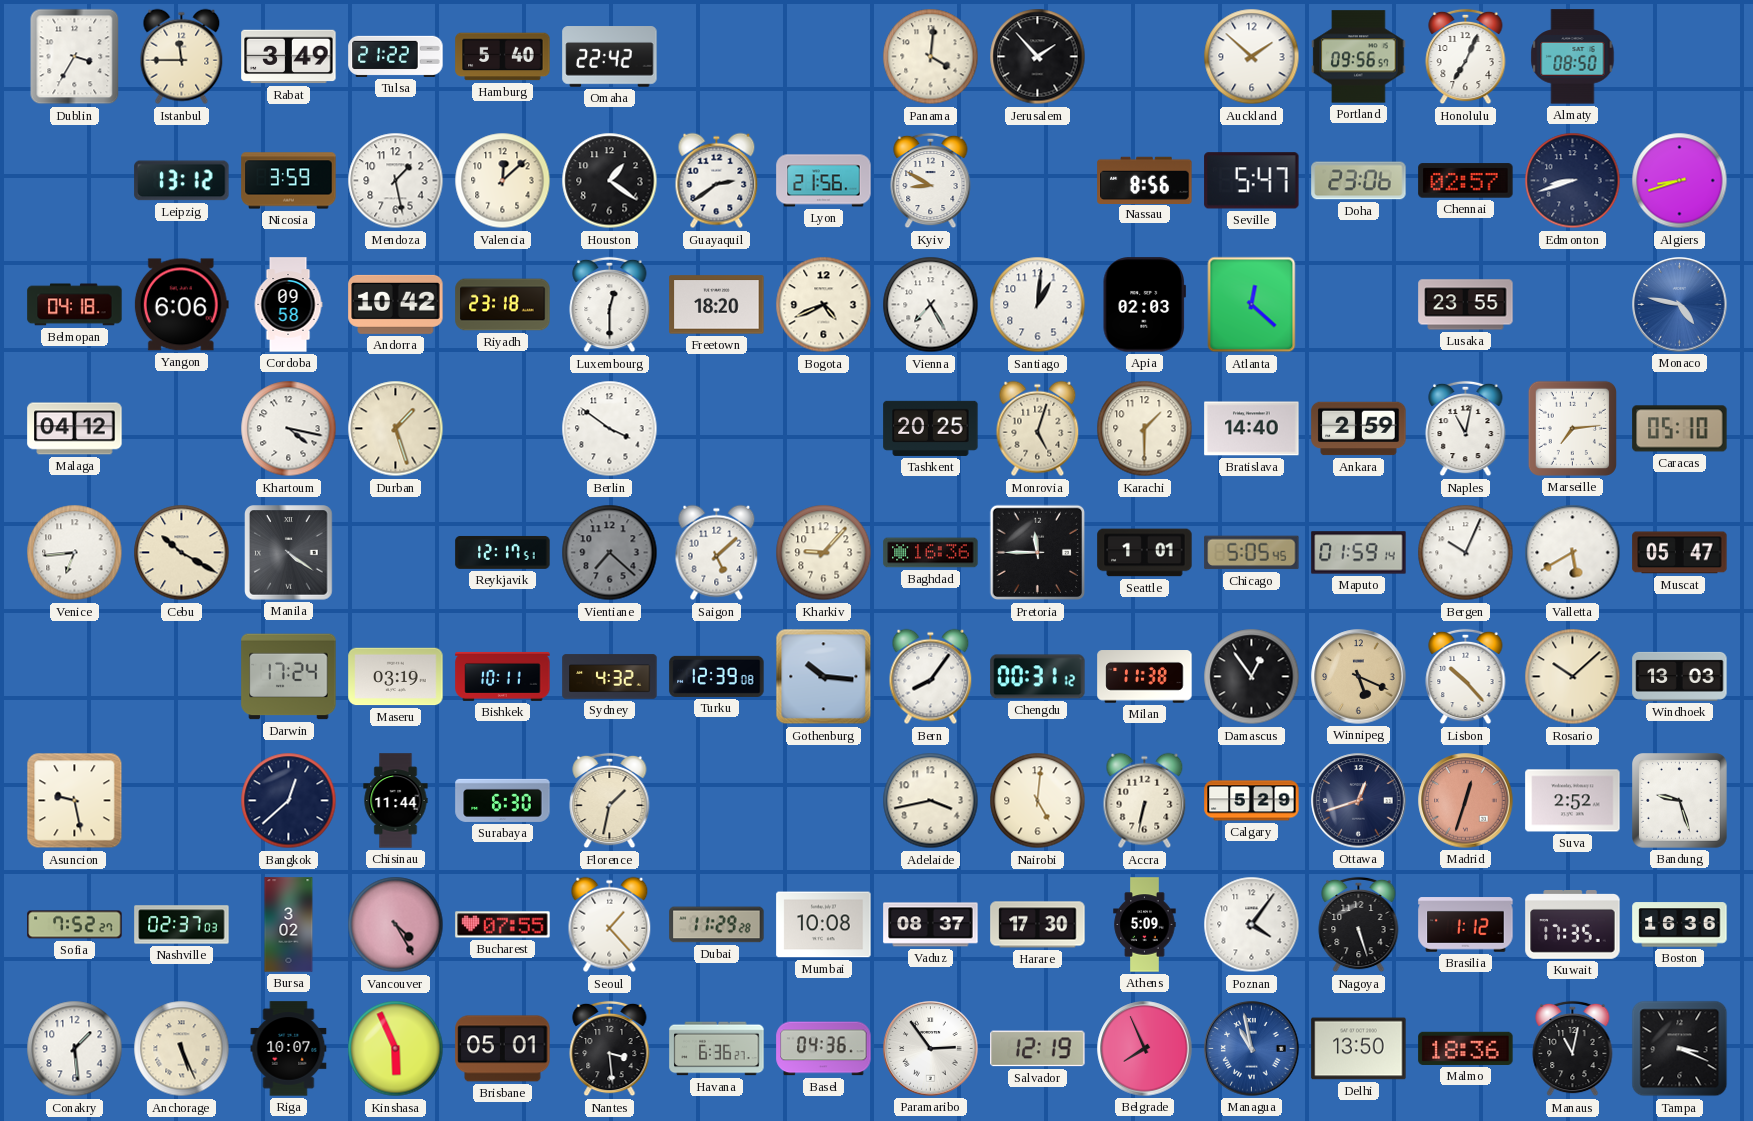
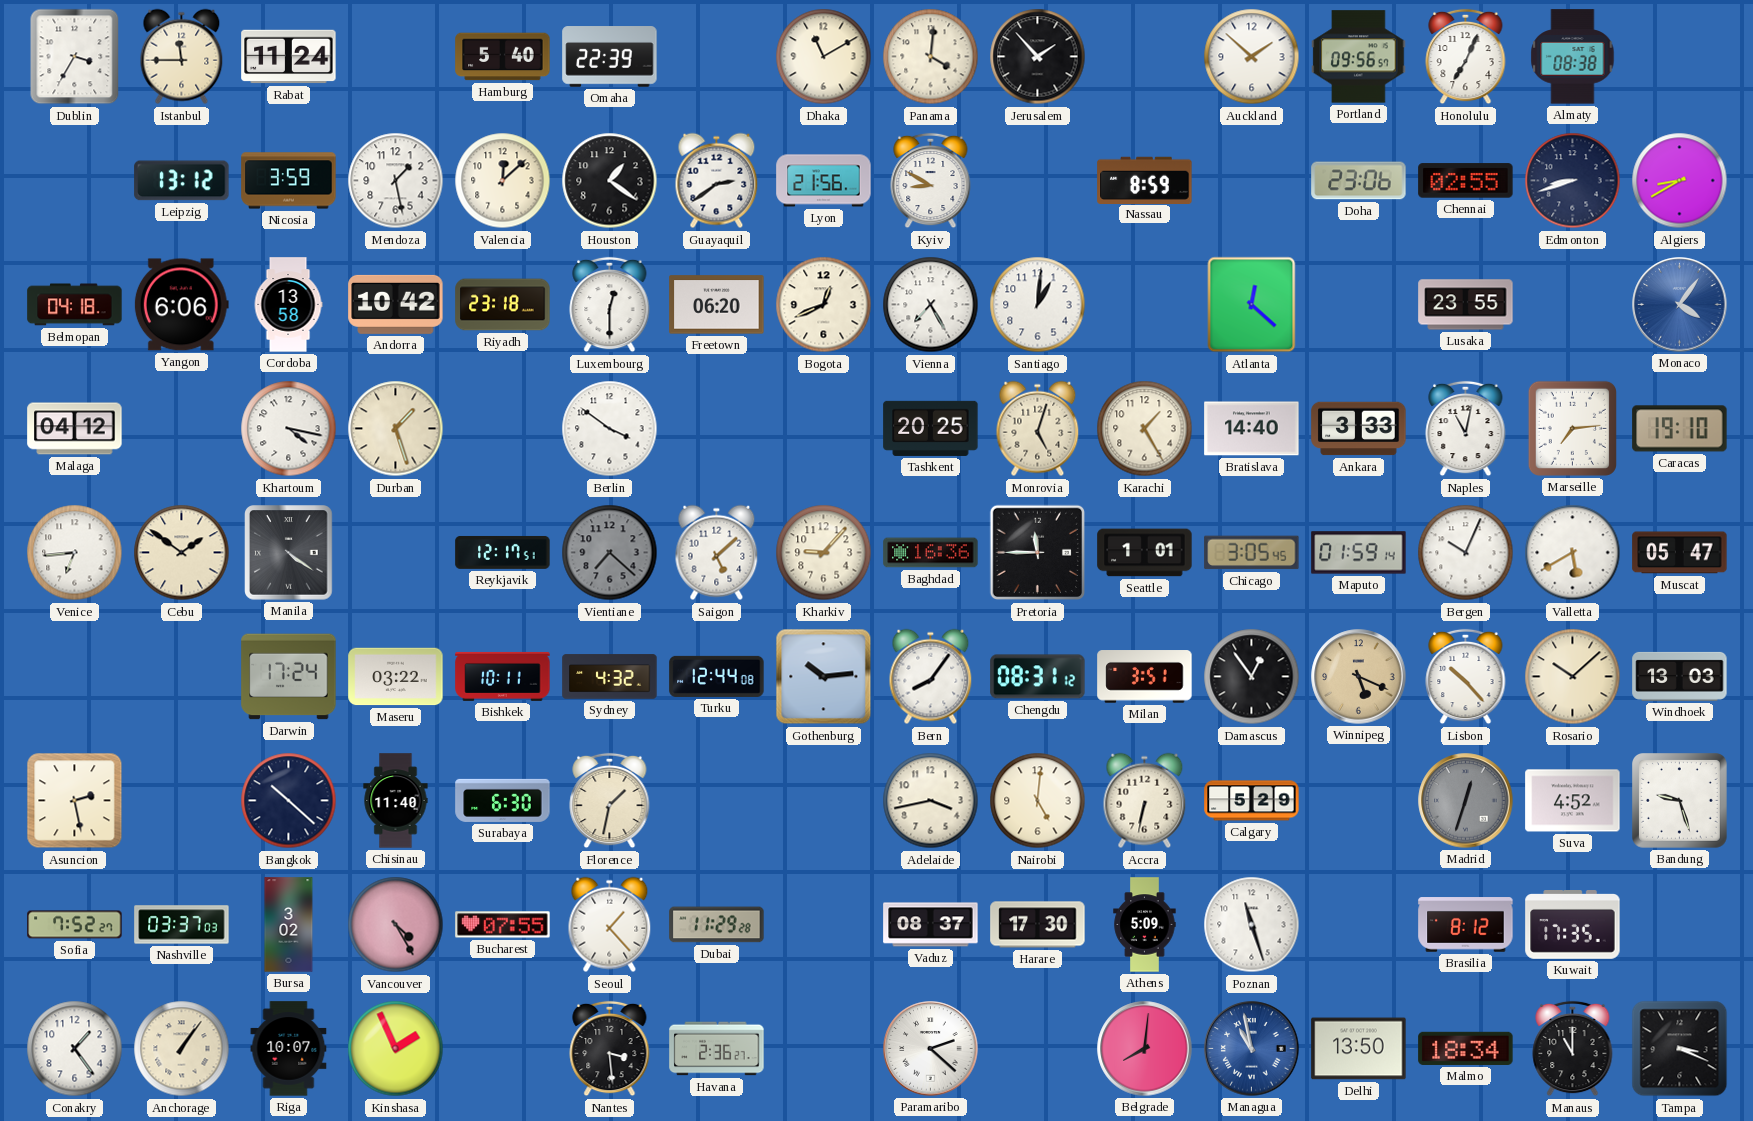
Rabat: 3:49 -> 11:24 (289, 57)
Tulsa: 21:22 -> none (396, 56)
Omaha: 22:42 -> 22:39 (610, 57)
Dhaka: none -> 11:10 (824, 57)
Almaty: 08:50 -> 08:38 (1573, 57)
Nassau: 8:56 -> 8:59 (1145, 180)
Seville: 5:47 -> none (1252, 181)
Chennai: 02:57 -> 02:55 (1466, 181)
Algiers: 8:42 -> 8:40 (1680, 181)
Cordoba: 09:58 -> 13:58 (288, 305)
Freetown: 18:20 -> 06:20 (717, 305)
Bogota: 4:41 -> 12:41 (824, 305)
Apia: 02:03 -> none (1144, 305)
Monaco: 4:47 -> 4:06 (1680, 305)
Karachi: 1:30 -> 1:25 (1145, 429)
Ankara: 2:59 -> 3:33 (1359, 429)
Caracas: 05:10 -> 19:10 (1680, 429)
Cebu: 10:20 -> 1:51 (182, 553)
Chicago: 5:05 -> 3:05 (1252, 553)
Maseru: 03:19 -> 03:22 (396, 677)
Turku: 12:39 -> 12:44 (717, 676)
Gothenburg: 10:16 -> 10:14 (824, 677)
Chengdu: 00:31 -> 08:31 (1038, 677)
Milan: 11:38 -> 3:51 (1145, 677)
Asuncion: 9:28 -> 2:28 (75, 801)
Bangkok: 12:38 -> 10:22 (289, 801)
Chisinau: 11:44 -> 11:40 (396, 801)
Ottawa: 12:42 -> none (1359, 801)
Madrid dial: salmon -> grey (1466, 801)
Suva: 2:52 -> 4:52 (1573, 801)
Nashville: 02:37 -> 03:37 (182, 925)
Mumbai: 10:08 -> none (824, 925)
Poznan: 4:06 -> 11:27 (1252, 925)
Nagoya: 5:27 -> none (1359, 925)
Brasilia: 1:12 -> 8:12 (1466, 925)
Boston: 16:36 -> none (1680, 925)
Conakry: 1:29 -> 1:24 (75, 1049)
Anchorage: 5:26 -> 1:06 (182, 1049)
Kinshasa: 5:56 -> 1:56 (396, 1049)
Brisbane: 05:01 -> none (503, 1049)
Havana: 6:36 -> 2:36 (717, 1049)
Basel: 04:36 -> none (824, 1049)
Paramaribo: 2:54 -> 2:22 (931, 1049)
Salvador: 12:19 -> none (1038, 1049)
Belgrade: 7:56 -> 8:01 (1145, 1049)
Malmo: 18:36 -> 18:34 (1466, 1048)
Manaus: 11:02 -> 11:00 (1573, 1049)
